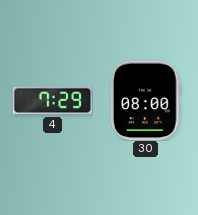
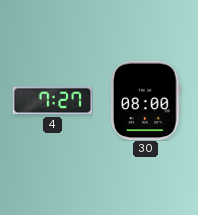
4: 7:29 -> 7:27 (52, 101)
